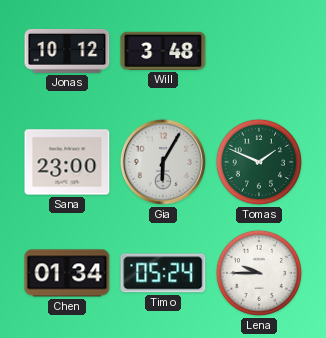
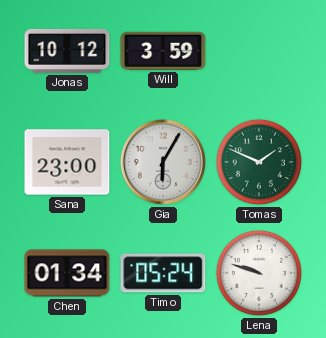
Will: 3:48 -> 3:59 (163, 51)
Lena: 9:45 -> 9:48 (259, 273)
